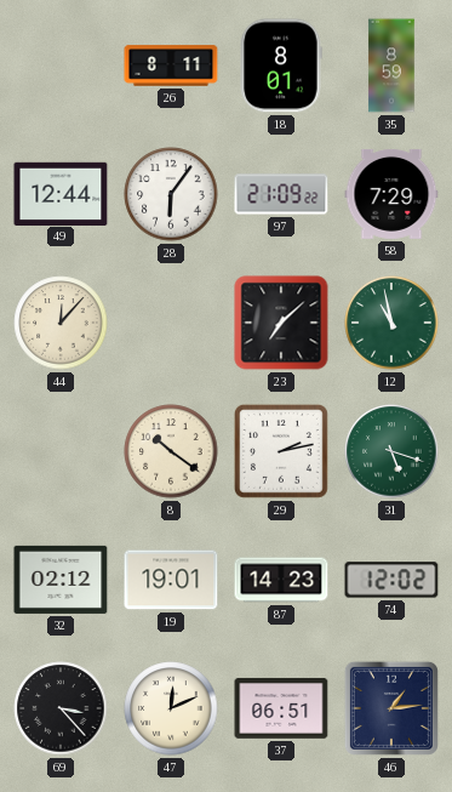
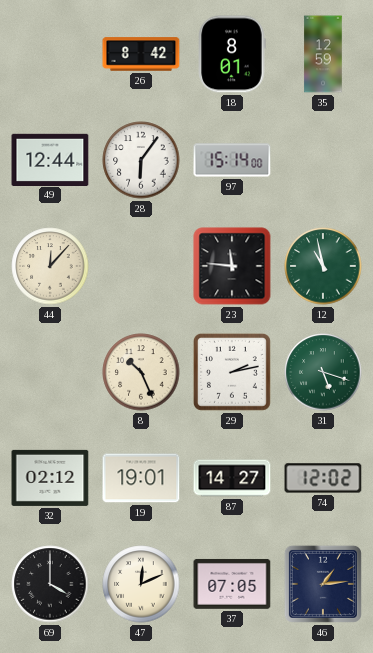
26: 8:11 -> 8:42 (141, 54)
35: 8:59 -> 12:59 (323, 54)
97: 21:09 -> 15:14 (232, 160)
58: 7:29 -> none (391, 194)
23: 7:08 -> 11:46 (232, 266)
8: 10:21 -> 10:26 (141, 372)
87: 14:23 -> 14:27 (232, 478)
69: 3:23 -> 4:00 (50, 584)
37: 06:51 -> 07:05 (232, 584)
